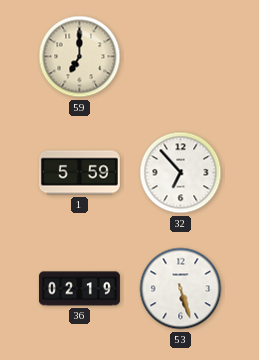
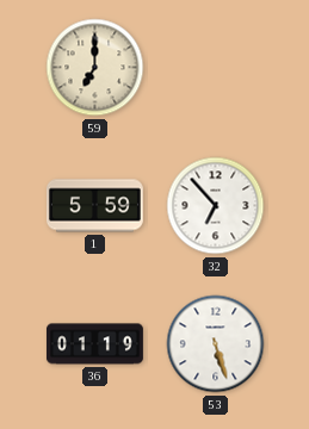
36: 02:19 -> 01:19 (94, 344)
